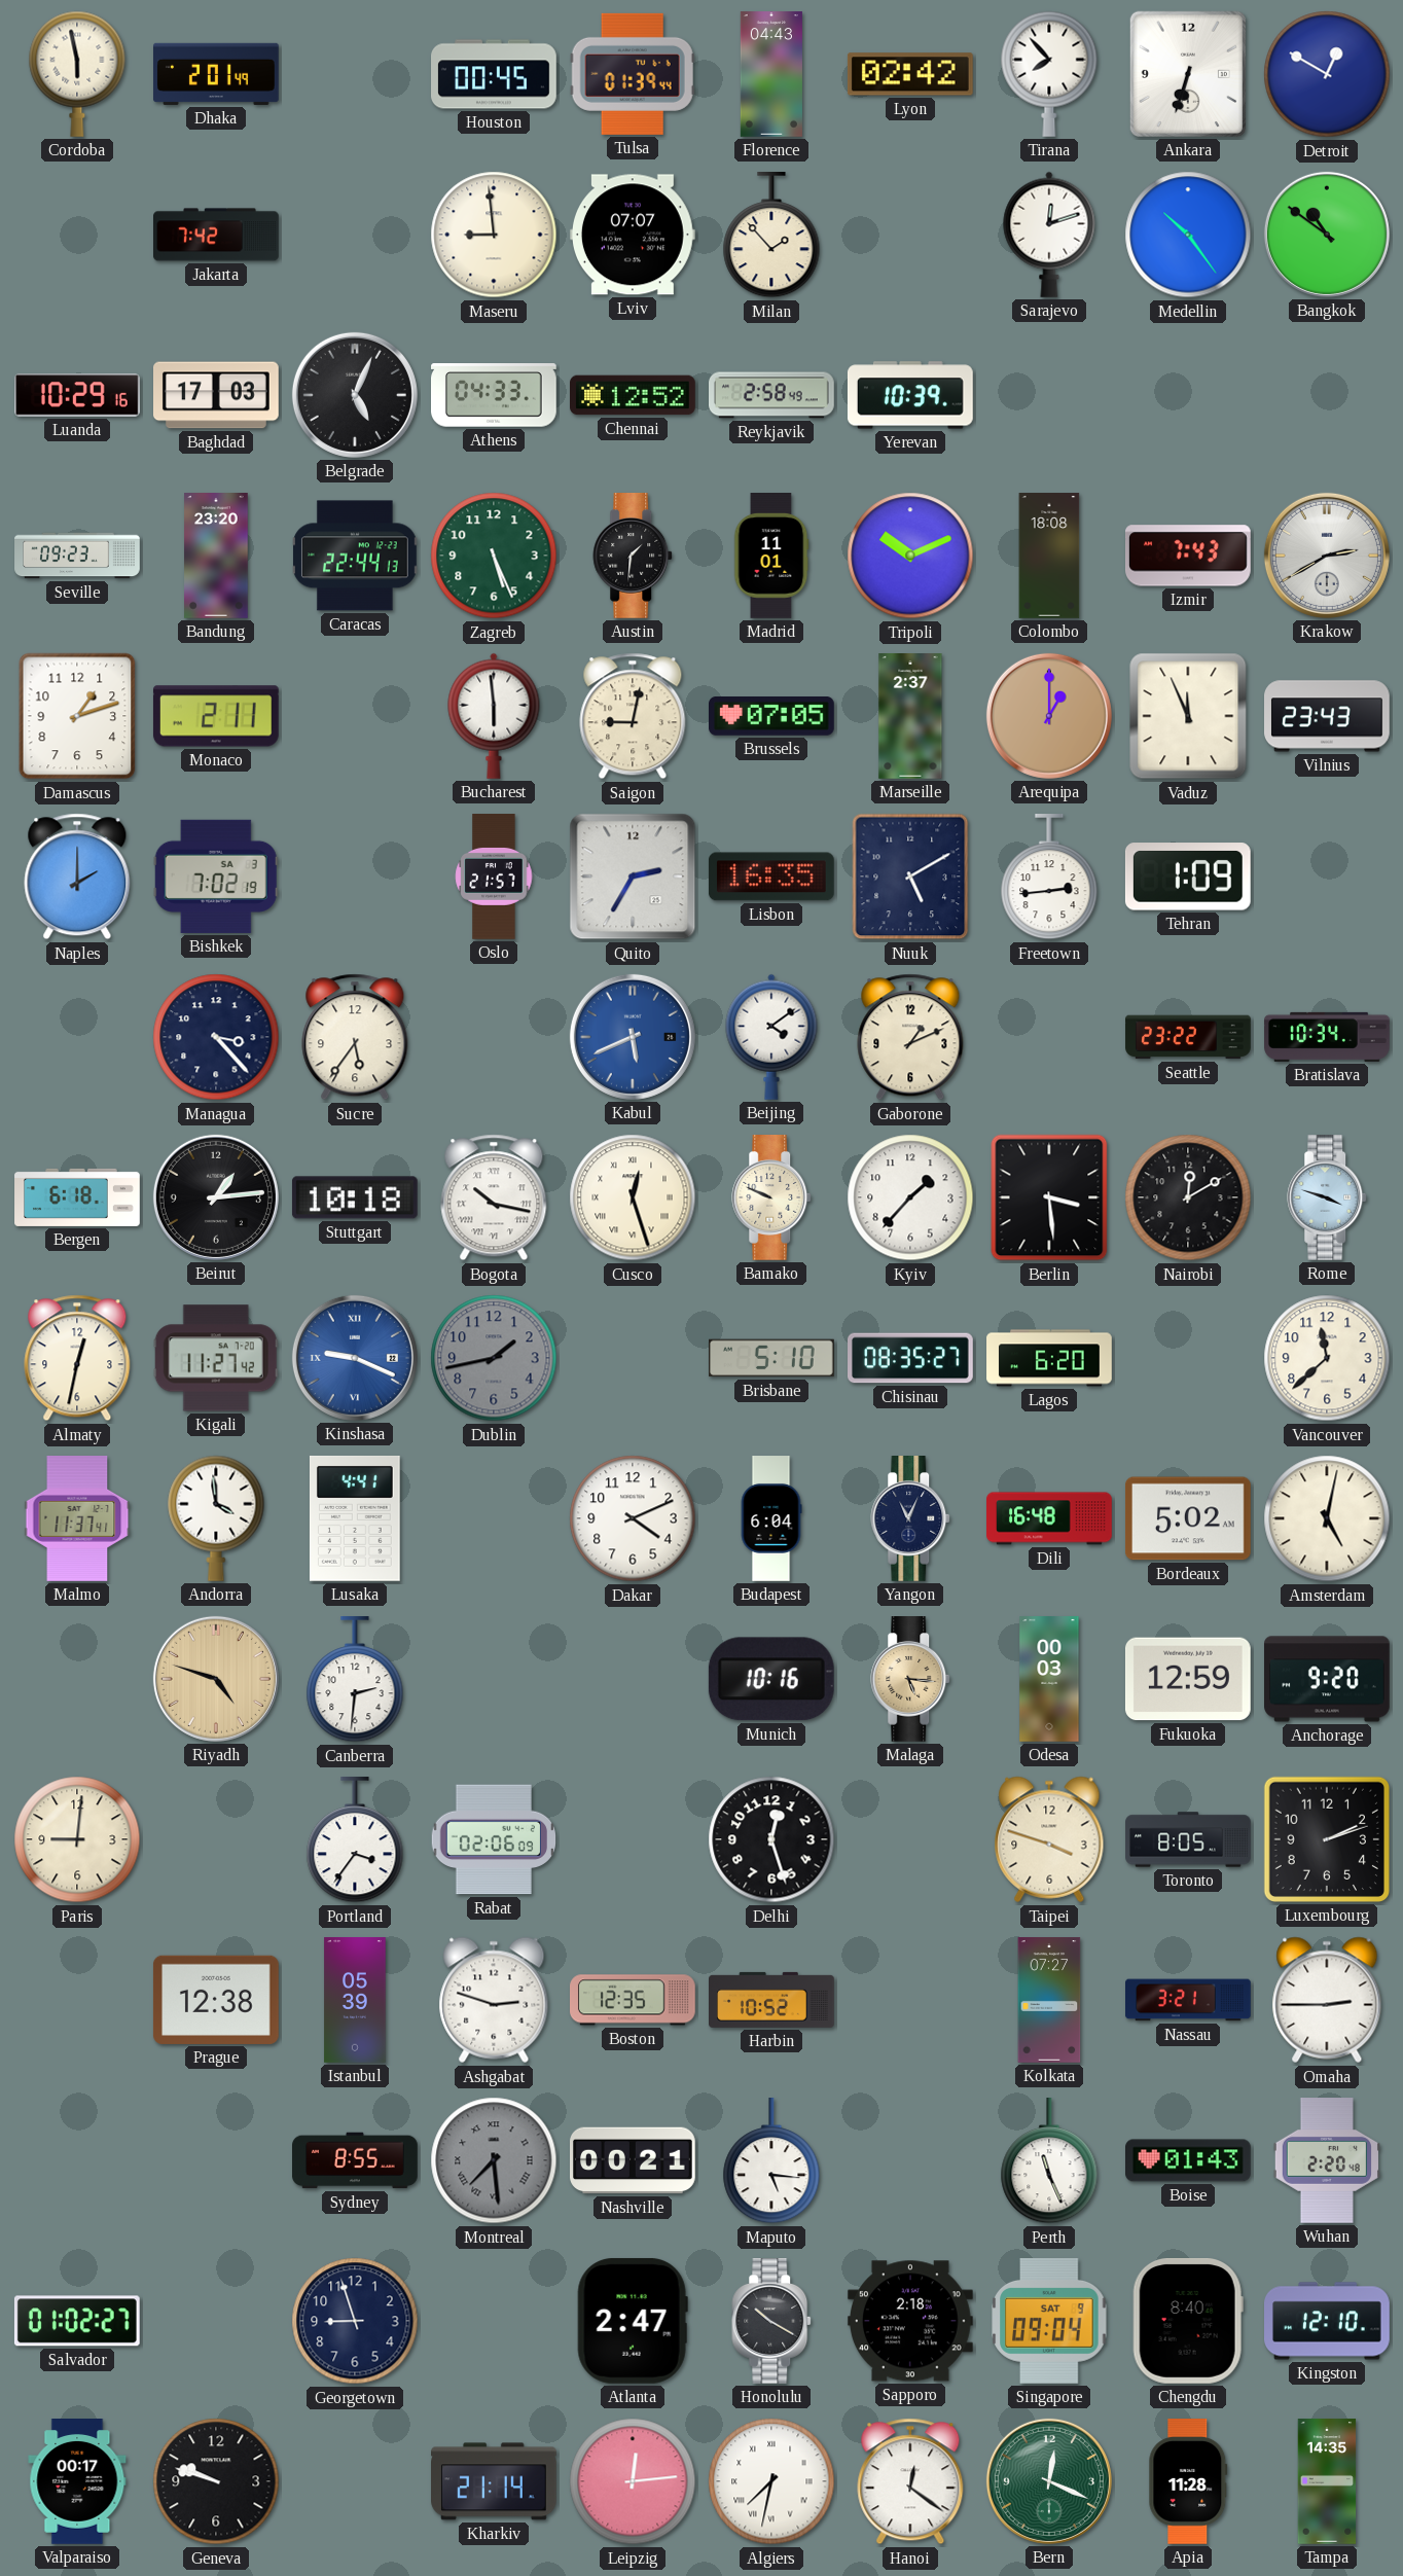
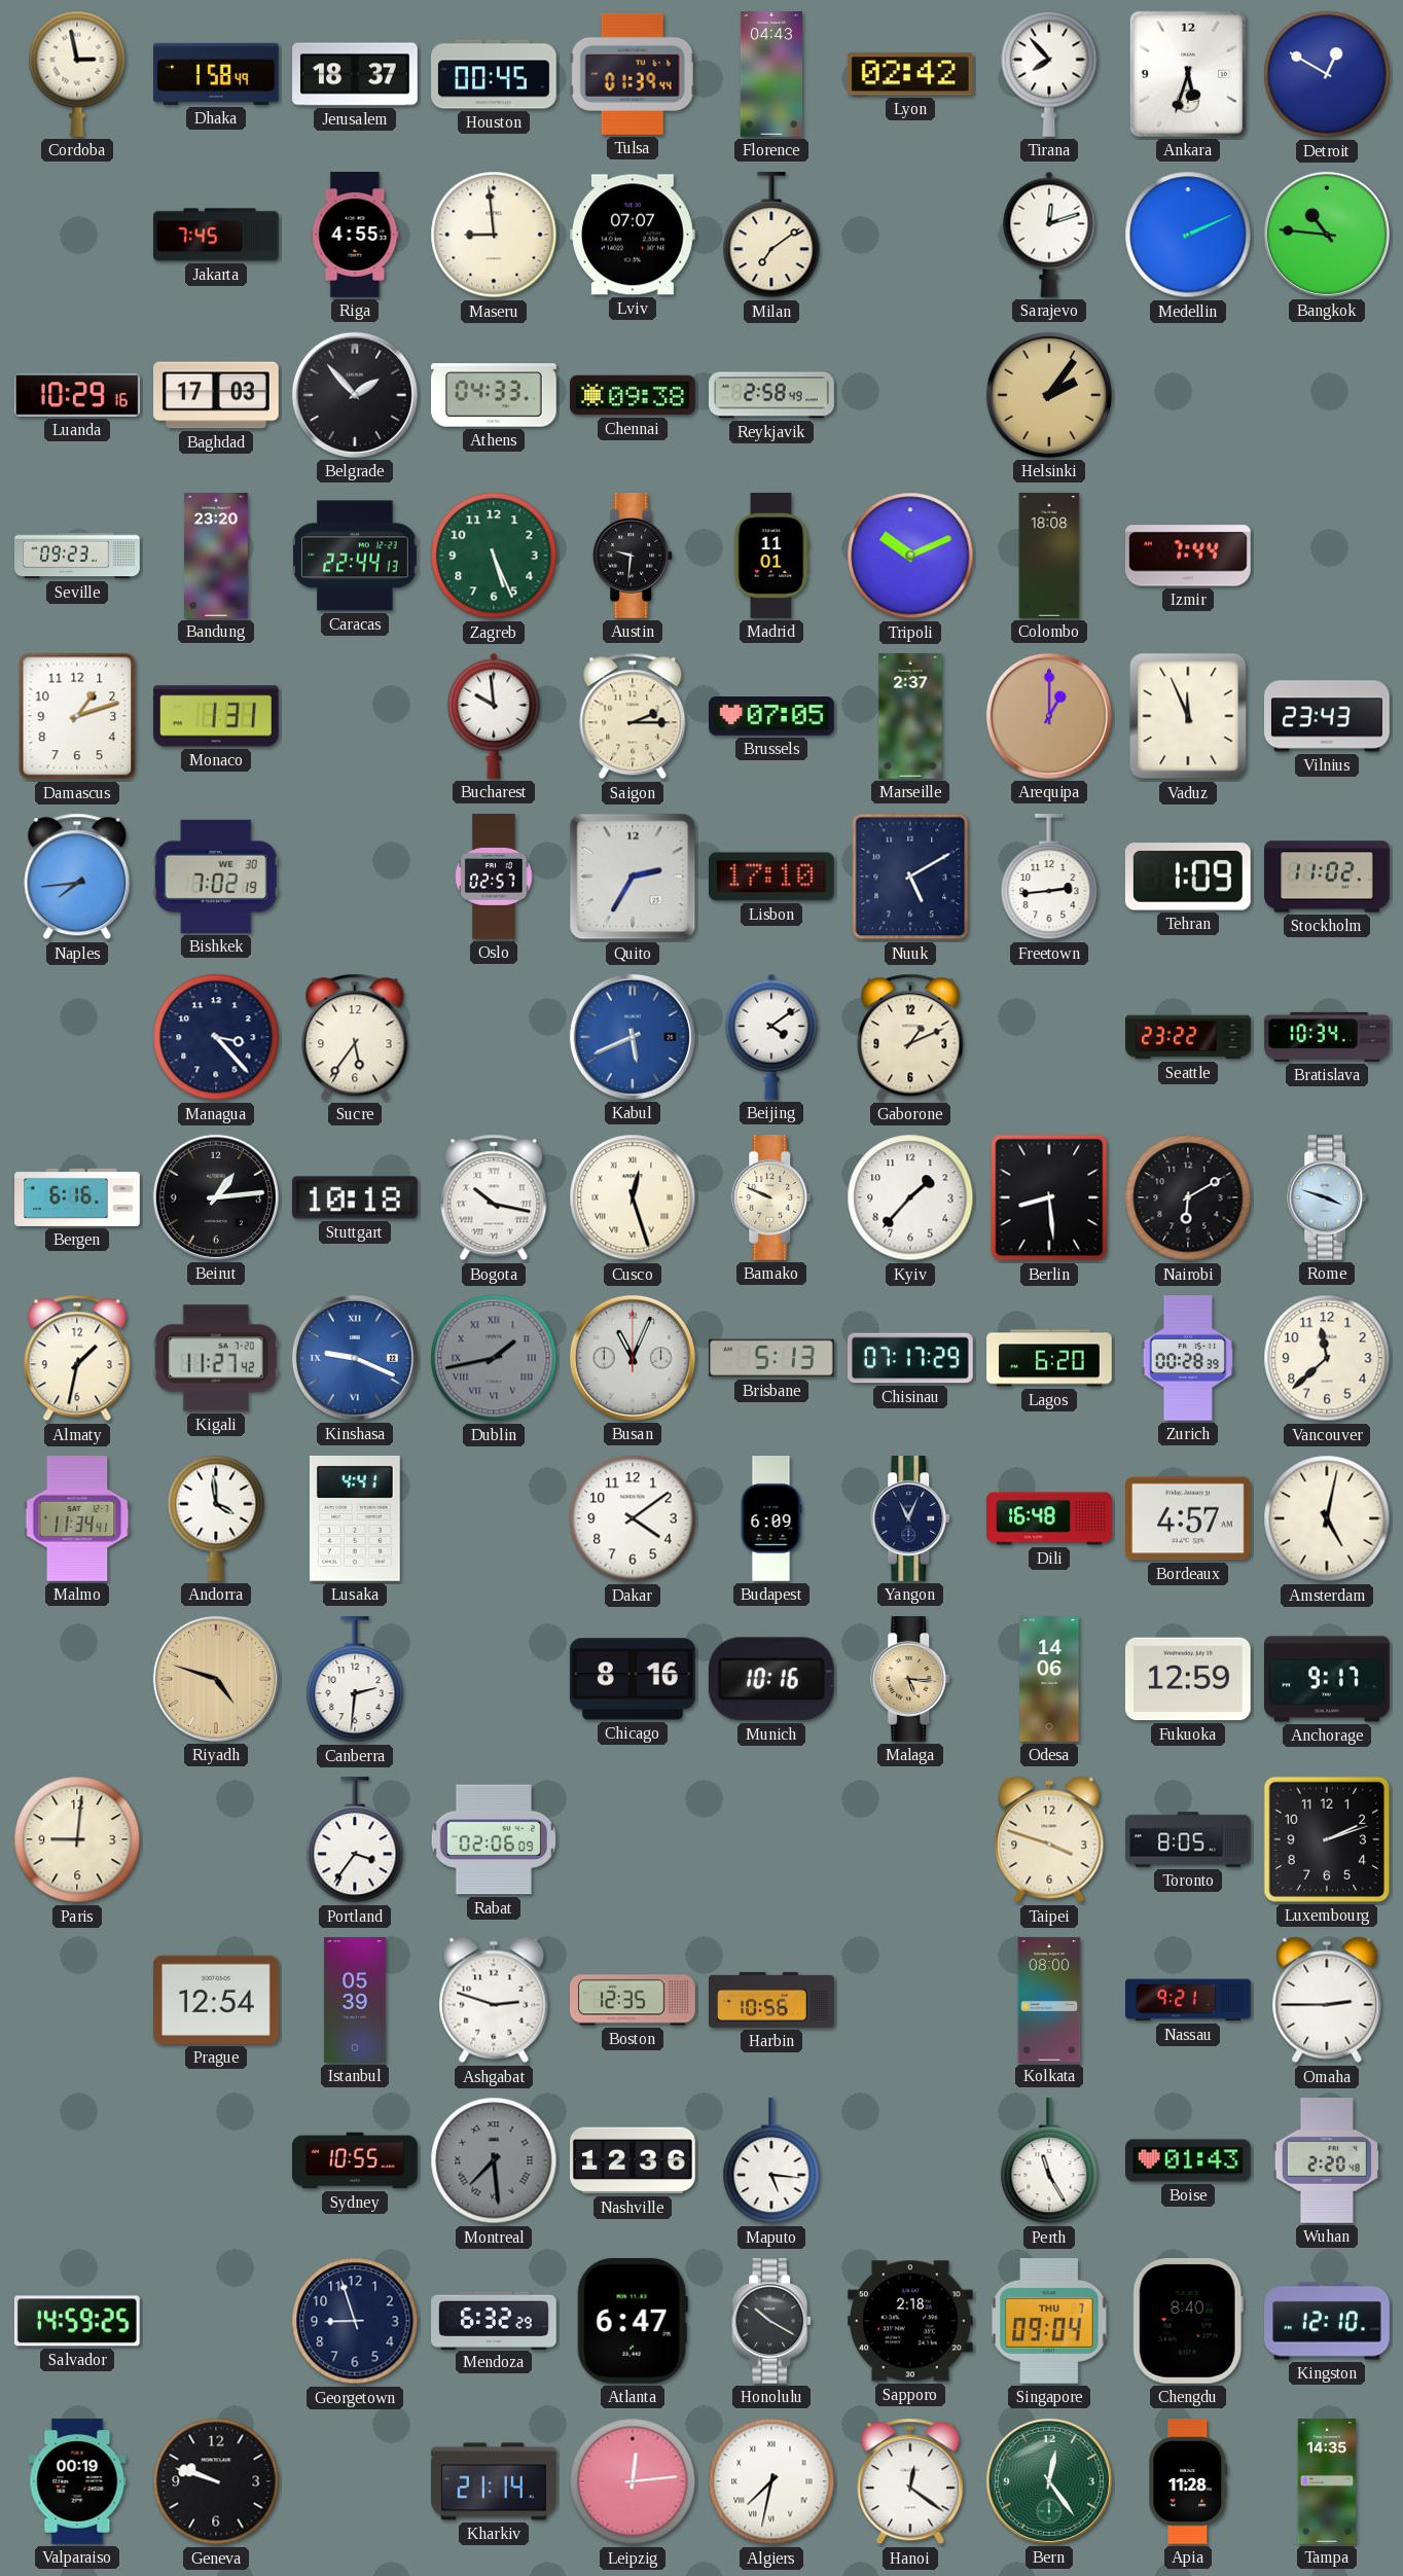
Cordoba: 5:58 -> 2:58 (77, 74)
Dhaka: 2:01 -> 1:58 (217, 74)
Jerusalem: none -> 18:37 (356, 74)
Ankara: 6:33 -> 5:33 (1188, 74)
Jakarta: 7:42 -> 7:45 (217, 235)
Riga: none -> 4:55 (355, 235)
Milan: 1:53 -> 7:09 (771, 236)
Medellin: 10:24 -> 2:11 (1188, 235)
Bangkok: 10:51 -> 10:46 (1327, 235)
Belgrade: 5:04 -> 1:53 (355, 395)
Chennai: 12:52 -> 09:38 (634, 395)
Yerevan: 10:39 -> none (910, 395)
Helsinki: none -> 2:06 (1049, 395)
Austin: 1:31 -> 9:31 (634, 557)
Izmir: 7:43 -> 7:44 (1189, 556)
Krakow: 2:40 -> none (1327, 556)
Monaco: 2:11 -> 1:31 (216, 716)
Bucharest: 5:59 -> 9:59 (494, 716)
Saigon: 9:02 -> 2:15 (633, 716)
Naples: 2:00 -> 7:44 (77, 876)
Bishkek date: SA 3 -> WE 30 (216, 876)
Oslo: 21:57 -> 02:57 (494, 876)
Lisbon: 16:35 -> 17:10 (771, 876)
Stockholm: none -> 11:02 (1327, 876)
Bergen: 6:18 -> 6:16 (77, 1197)
Berlin: 3:29 -> 8:29 (1049, 1197)
Nairobi: 12:10 -> 6:10 (1188, 1197)
Almaty: 12:32 -> 1:32 (77, 1358)
Dublin numerals: Arabic -> Roman (494, 1358)
Busan: none -> 11:04 (633, 1358)
Brisbane: 5:10 -> 5:13 (772, 1358)
Chisinau: 08:35 -> 07:17 (910, 1358)
Zurich: none -> 00:28 (1188, 1359)
Malmo: 11:37 -> 11:34 (77, 1519)
Dakar: 4:11 -> 4:09 (633, 1518)
Budapest: 6:04 -> 6:09 (771, 1518)
Bordeaux: 5:02 -> 4:57 (1189, 1518)
Chicago: none -> 8:16 (633, 1679)
Odesa: 00:03 -> 14:06 (1049, 1679)
Anchorage: 9:20 -> 9:17 (1328, 1679)
Delhi: 12:27 -> none (771, 1839)
Prague: 12:38 -> 12:54 (216, 2000)
Harbin: 10:52 -> 10:56 (772, 2000)
Kolkata: 07:27 -> 08:00 (1049, 2000)
Nassau: 3:21 -> 9:21 (1189, 2000)
Sydney: 8:55 -> 10:55 (356, 2160)
Nashville: 00:21 -> 12:36 (634, 2160)
Perth: 11:26 -> 11:25 (1049, 2161)
Salvador: 01:02 -> 14:59 (77, 2321)
Mendoza: none -> 6:32 (495, 2320)
Atlanta: 2:47 -> 6:47 (633, 2321)
Singapore date: SAT 9 -> THU 7 (1049, 2321)
Valparaiso: 00:17 -> 00:19 (77, 2482)
Bern: 12:19 -> 12:24 (1049, 2481)
